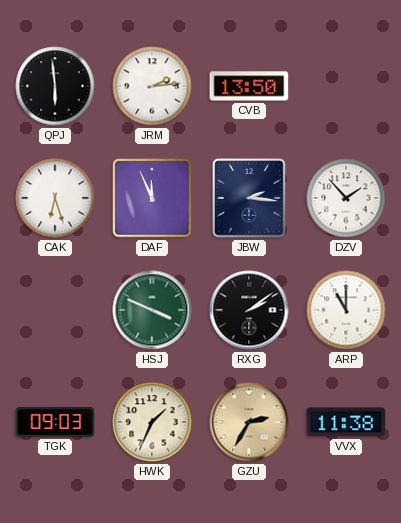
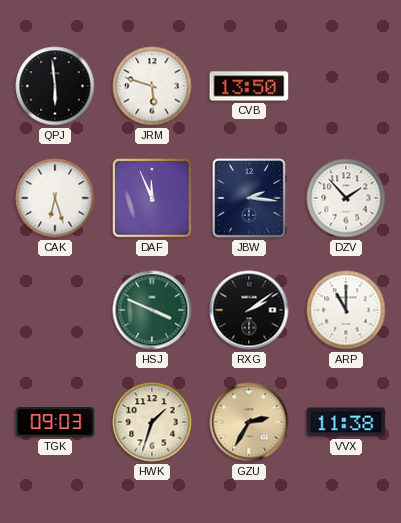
JRM: 2:14 -> 5:48 (152, 86)
HWK: 1:34 -> 1:33 (152, 422)
